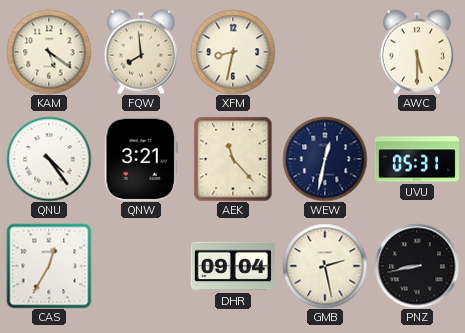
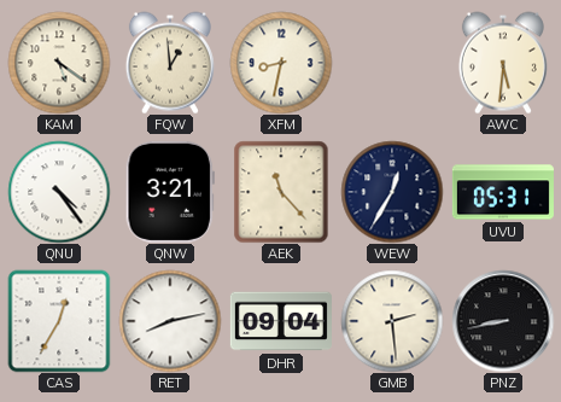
FQW: 7:59 -> 12:59 (170, 63)
AWC: 5:30 -> 5:31 (503, 63)
WEW: 12:32 -> 12:35 (392, 192)
RET: none -> 8:13 (170, 321)
GMB: 2:28 -> 2:29 (392, 321)
